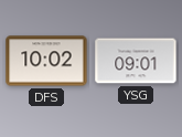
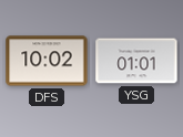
YSG: 09:01 -> 01:01 (136, 61)
